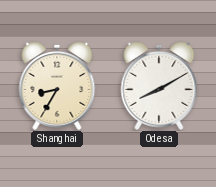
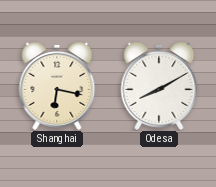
Shanghai: 8:35 -> 6:17 (57, 86)
